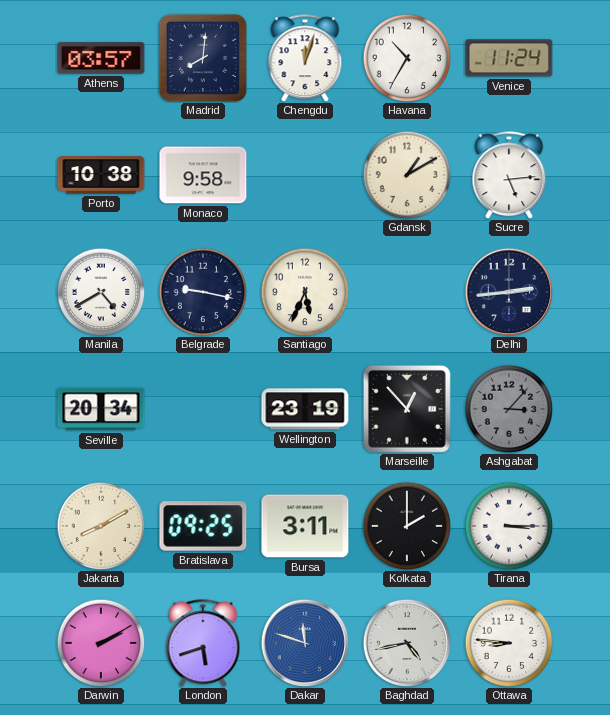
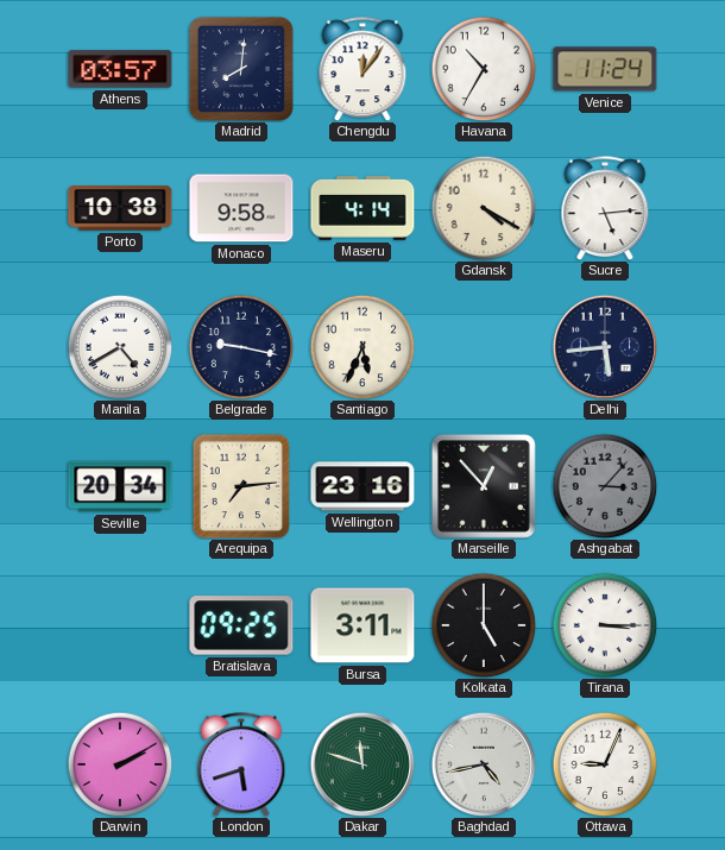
Chengdu: 12:03 -> 12:06 (363, 69)
Maseru: none -> 4:14 (363, 208)
Gdansk: 1:10 -> 4:20 (484, 208)
Delhi: 2:44 -> 5:44 (605, 347)
Arequipa: none -> 7:14 (241, 486)
Wellington: 23:19 -> 23:16 (363, 486)
Jakarta: 8:10 -> none (101, 526)
Kolkata: 2:00 -> 5:00 (484, 625)
Dakar dial: blue -> green (363, 764)
Ottawa: 8:46 -> 9:04 (605, 764)
